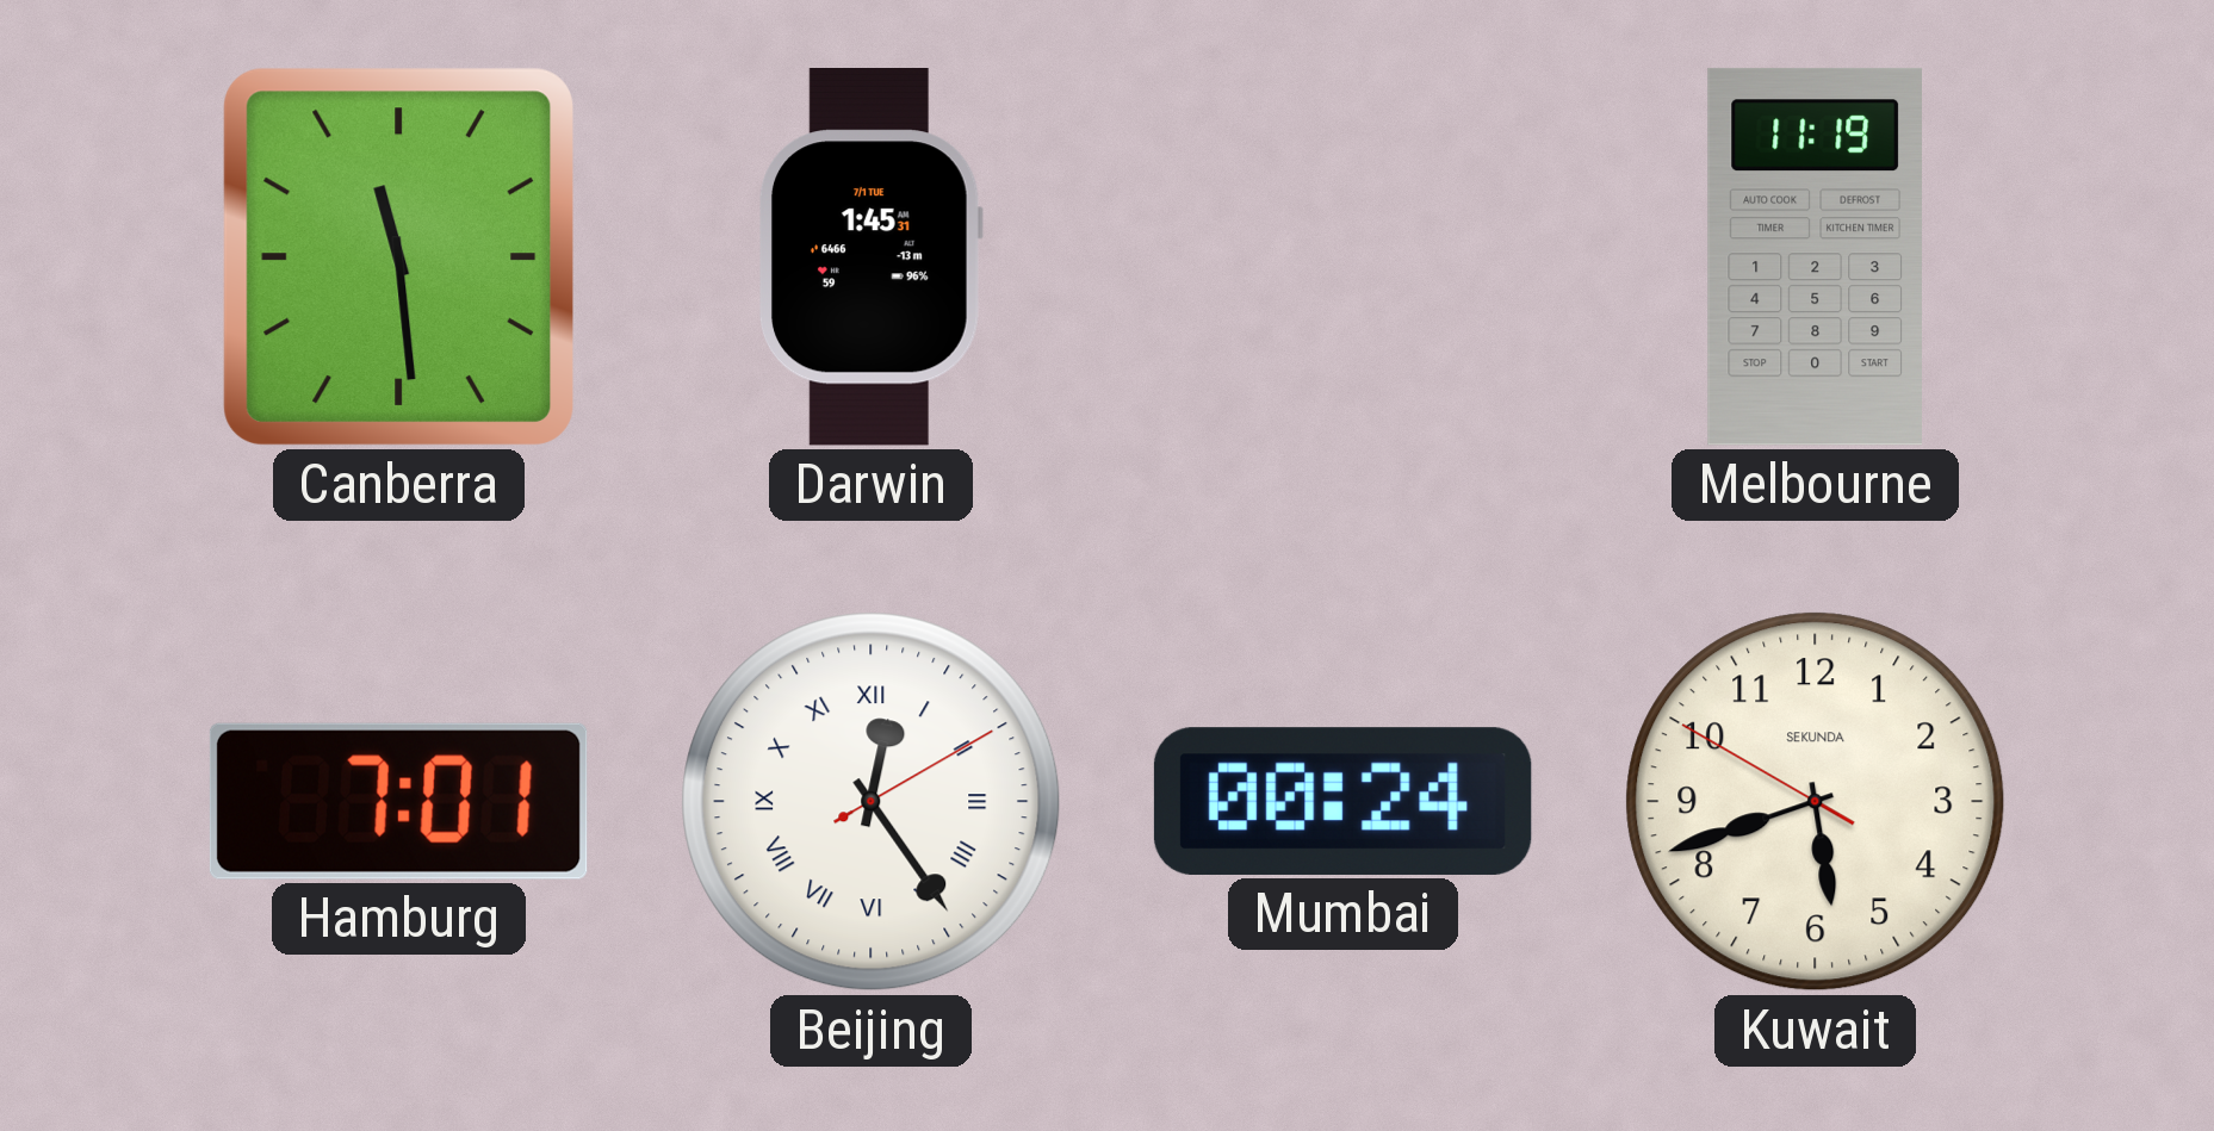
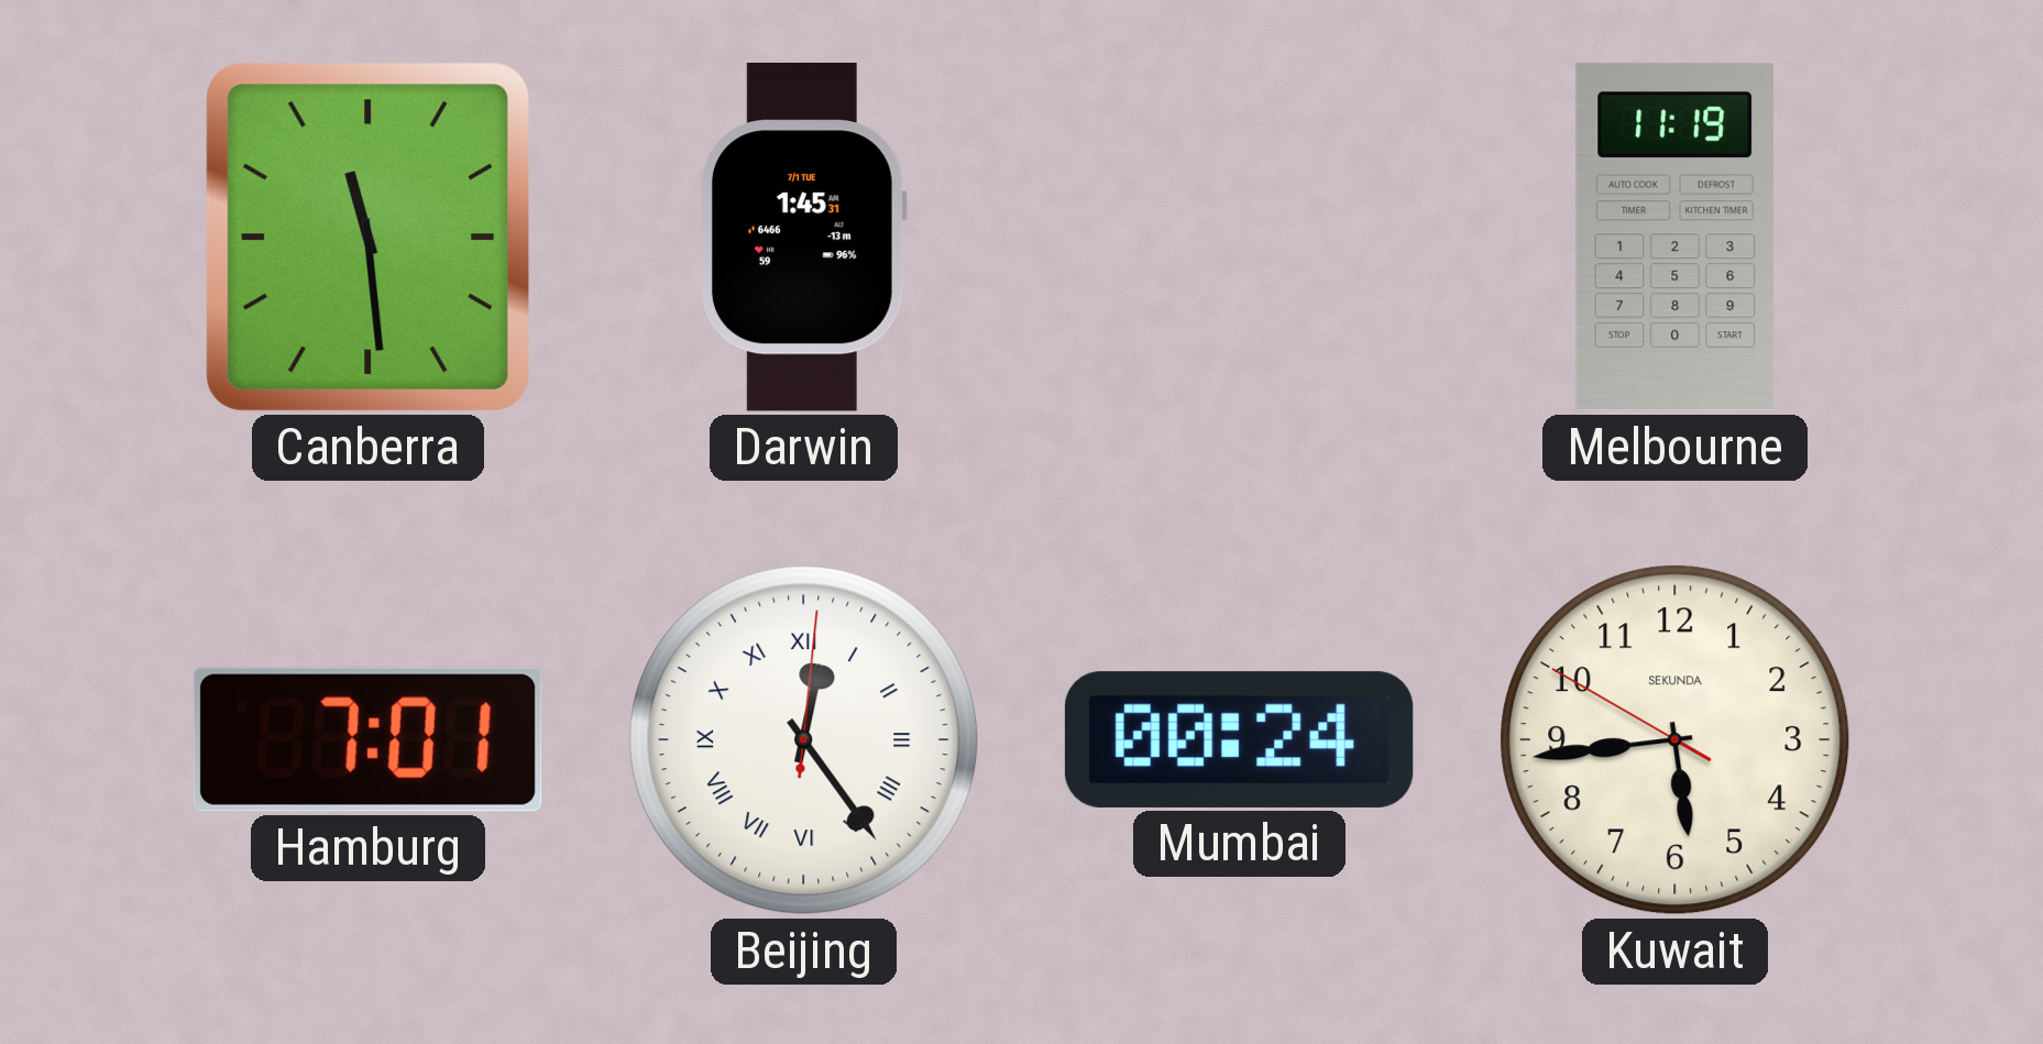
Beijing: 12:24:10 -> 12:24:01 (804, 740)
Kuwait: 5:41 -> 5:43 (1676, 740)
